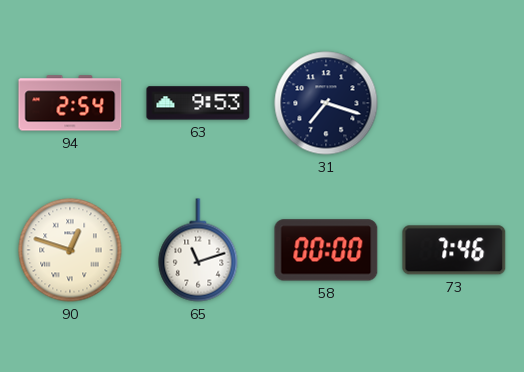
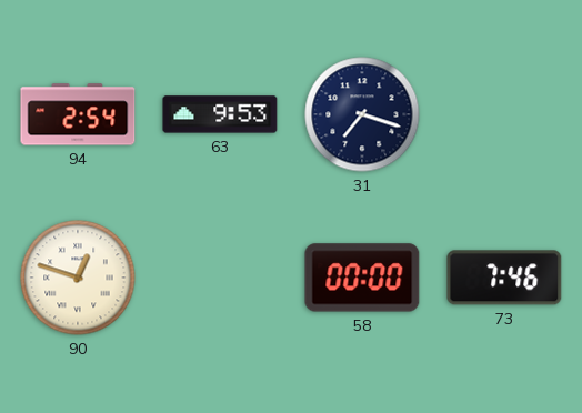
65: 11:12 -> none (198, 250)
